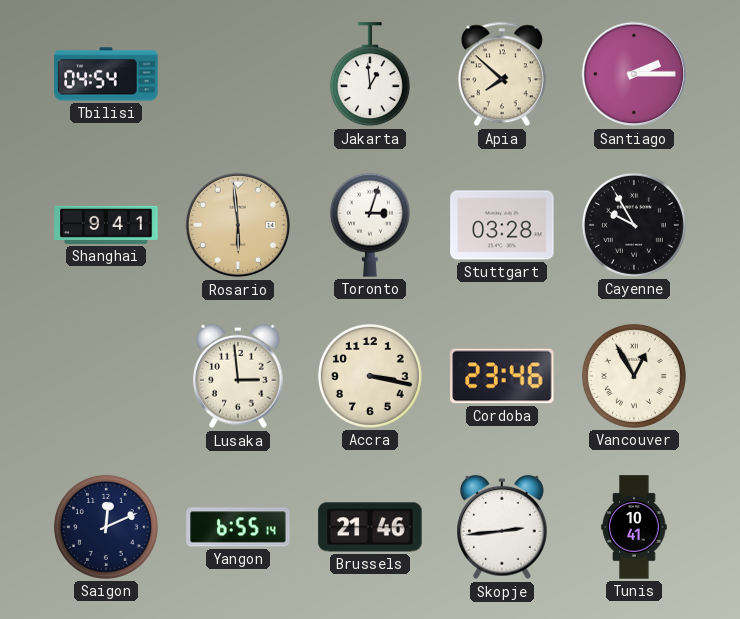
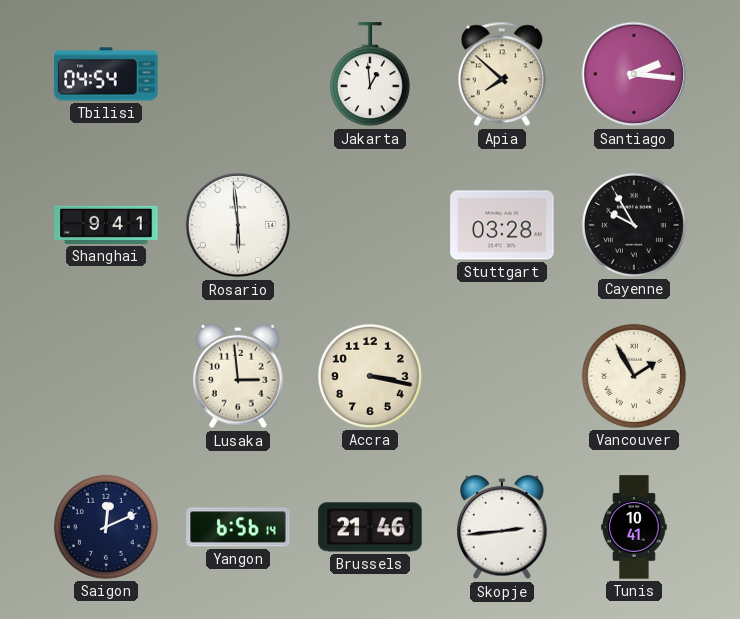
Santiago: 2:15 -> 2:16 (634, 74)
Rosario dial: champagne -> white (238, 225)
Toronto: 3:03 -> none (370, 225)
Cordoba: 23:46 -> none (502, 376)
Vancouver: 12:55 -> 1:55 (634, 376)
Yangon: 6:55 -> 6:56 (238, 527)
